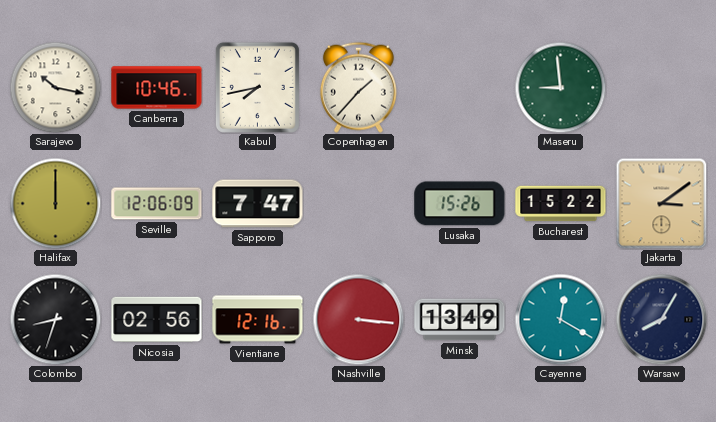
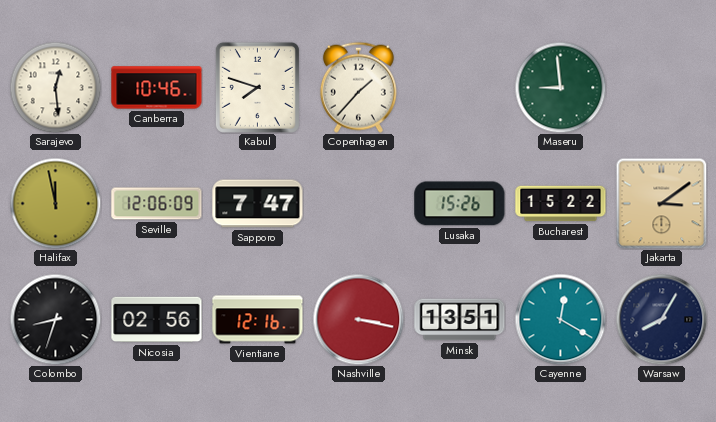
Sarajevo: 10:17 -> 12:29 (55, 87)
Kabul: 7:43 -> 7:48 (257, 87)
Halifax: 12:00 -> 11:58 (55, 203)
Nashville: 3:16 -> 3:17 (358, 319)
Minsk: 13:49 -> 13:51 (460, 320)
